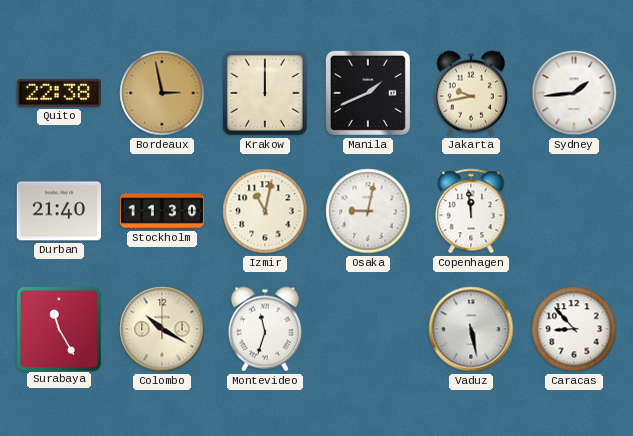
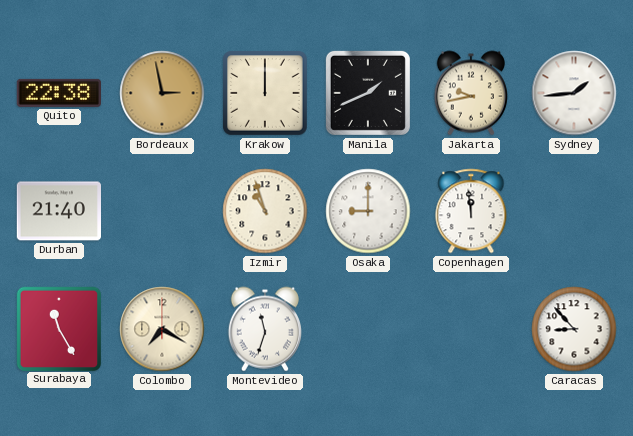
Stockholm: 11:30 -> none (162, 211)
Izmir: 11:02 -> 10:57 (265, 211)
Osaka: 9:02 -> 9:00 (368, 211)
Colombo: 10:20 -> 7:20 (162, 329)
Vaduz: 5:28 -> none (471, 329)
